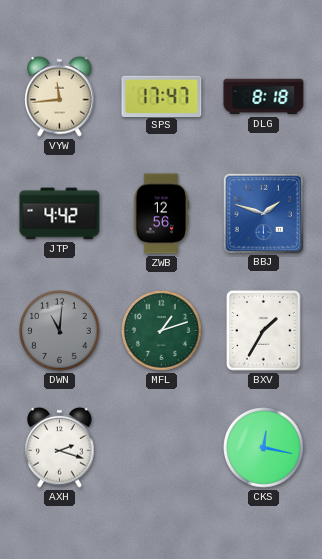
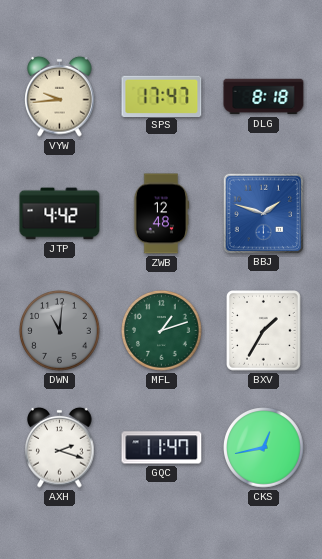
VYW: 11:44 -> 9:44 (60, 96)
ZWB: 12:56 -> 12:48 (161, 214)
GQC: none -> 11:47 (162, 448)
CKS: 12:17 -> 12:43 (264, 448)
